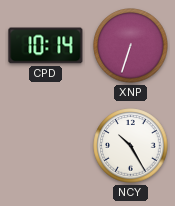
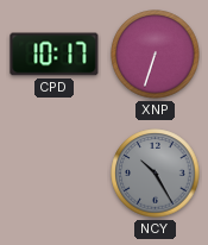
CPD: 10:14 -> 10:17 (55, 55)
NCY dial: white -> grey (156, 174)
